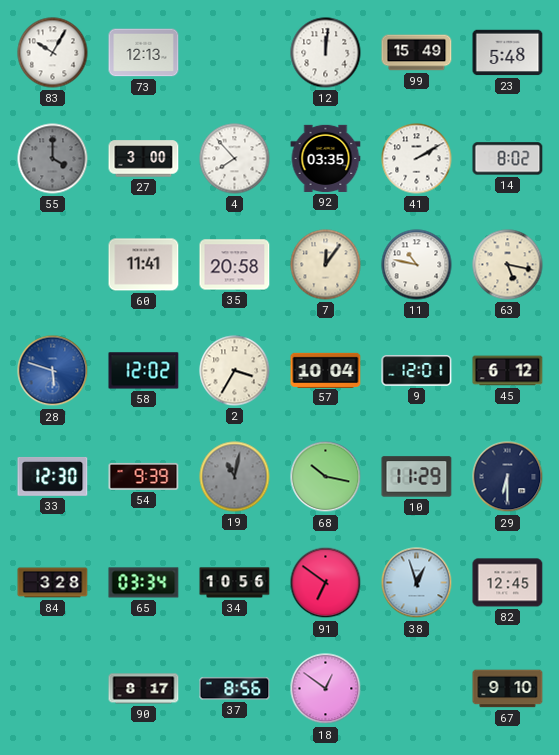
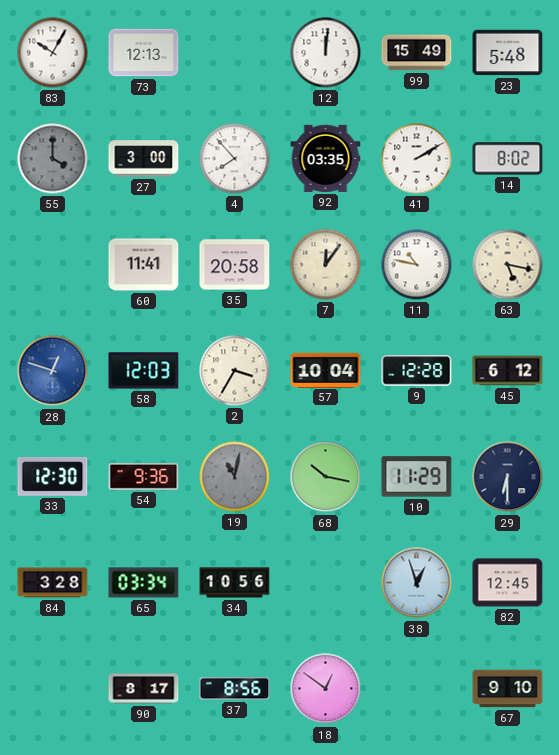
28: 5:48 -> 12:48 (53, 371)
58: 12:02 -> 12:03 (144, 371)
9: 12:01 -> 12:28 (417, 371)
54: 9:39 -> 9:36 (144, 476)
91: 6:51 -> none (326, 583)
